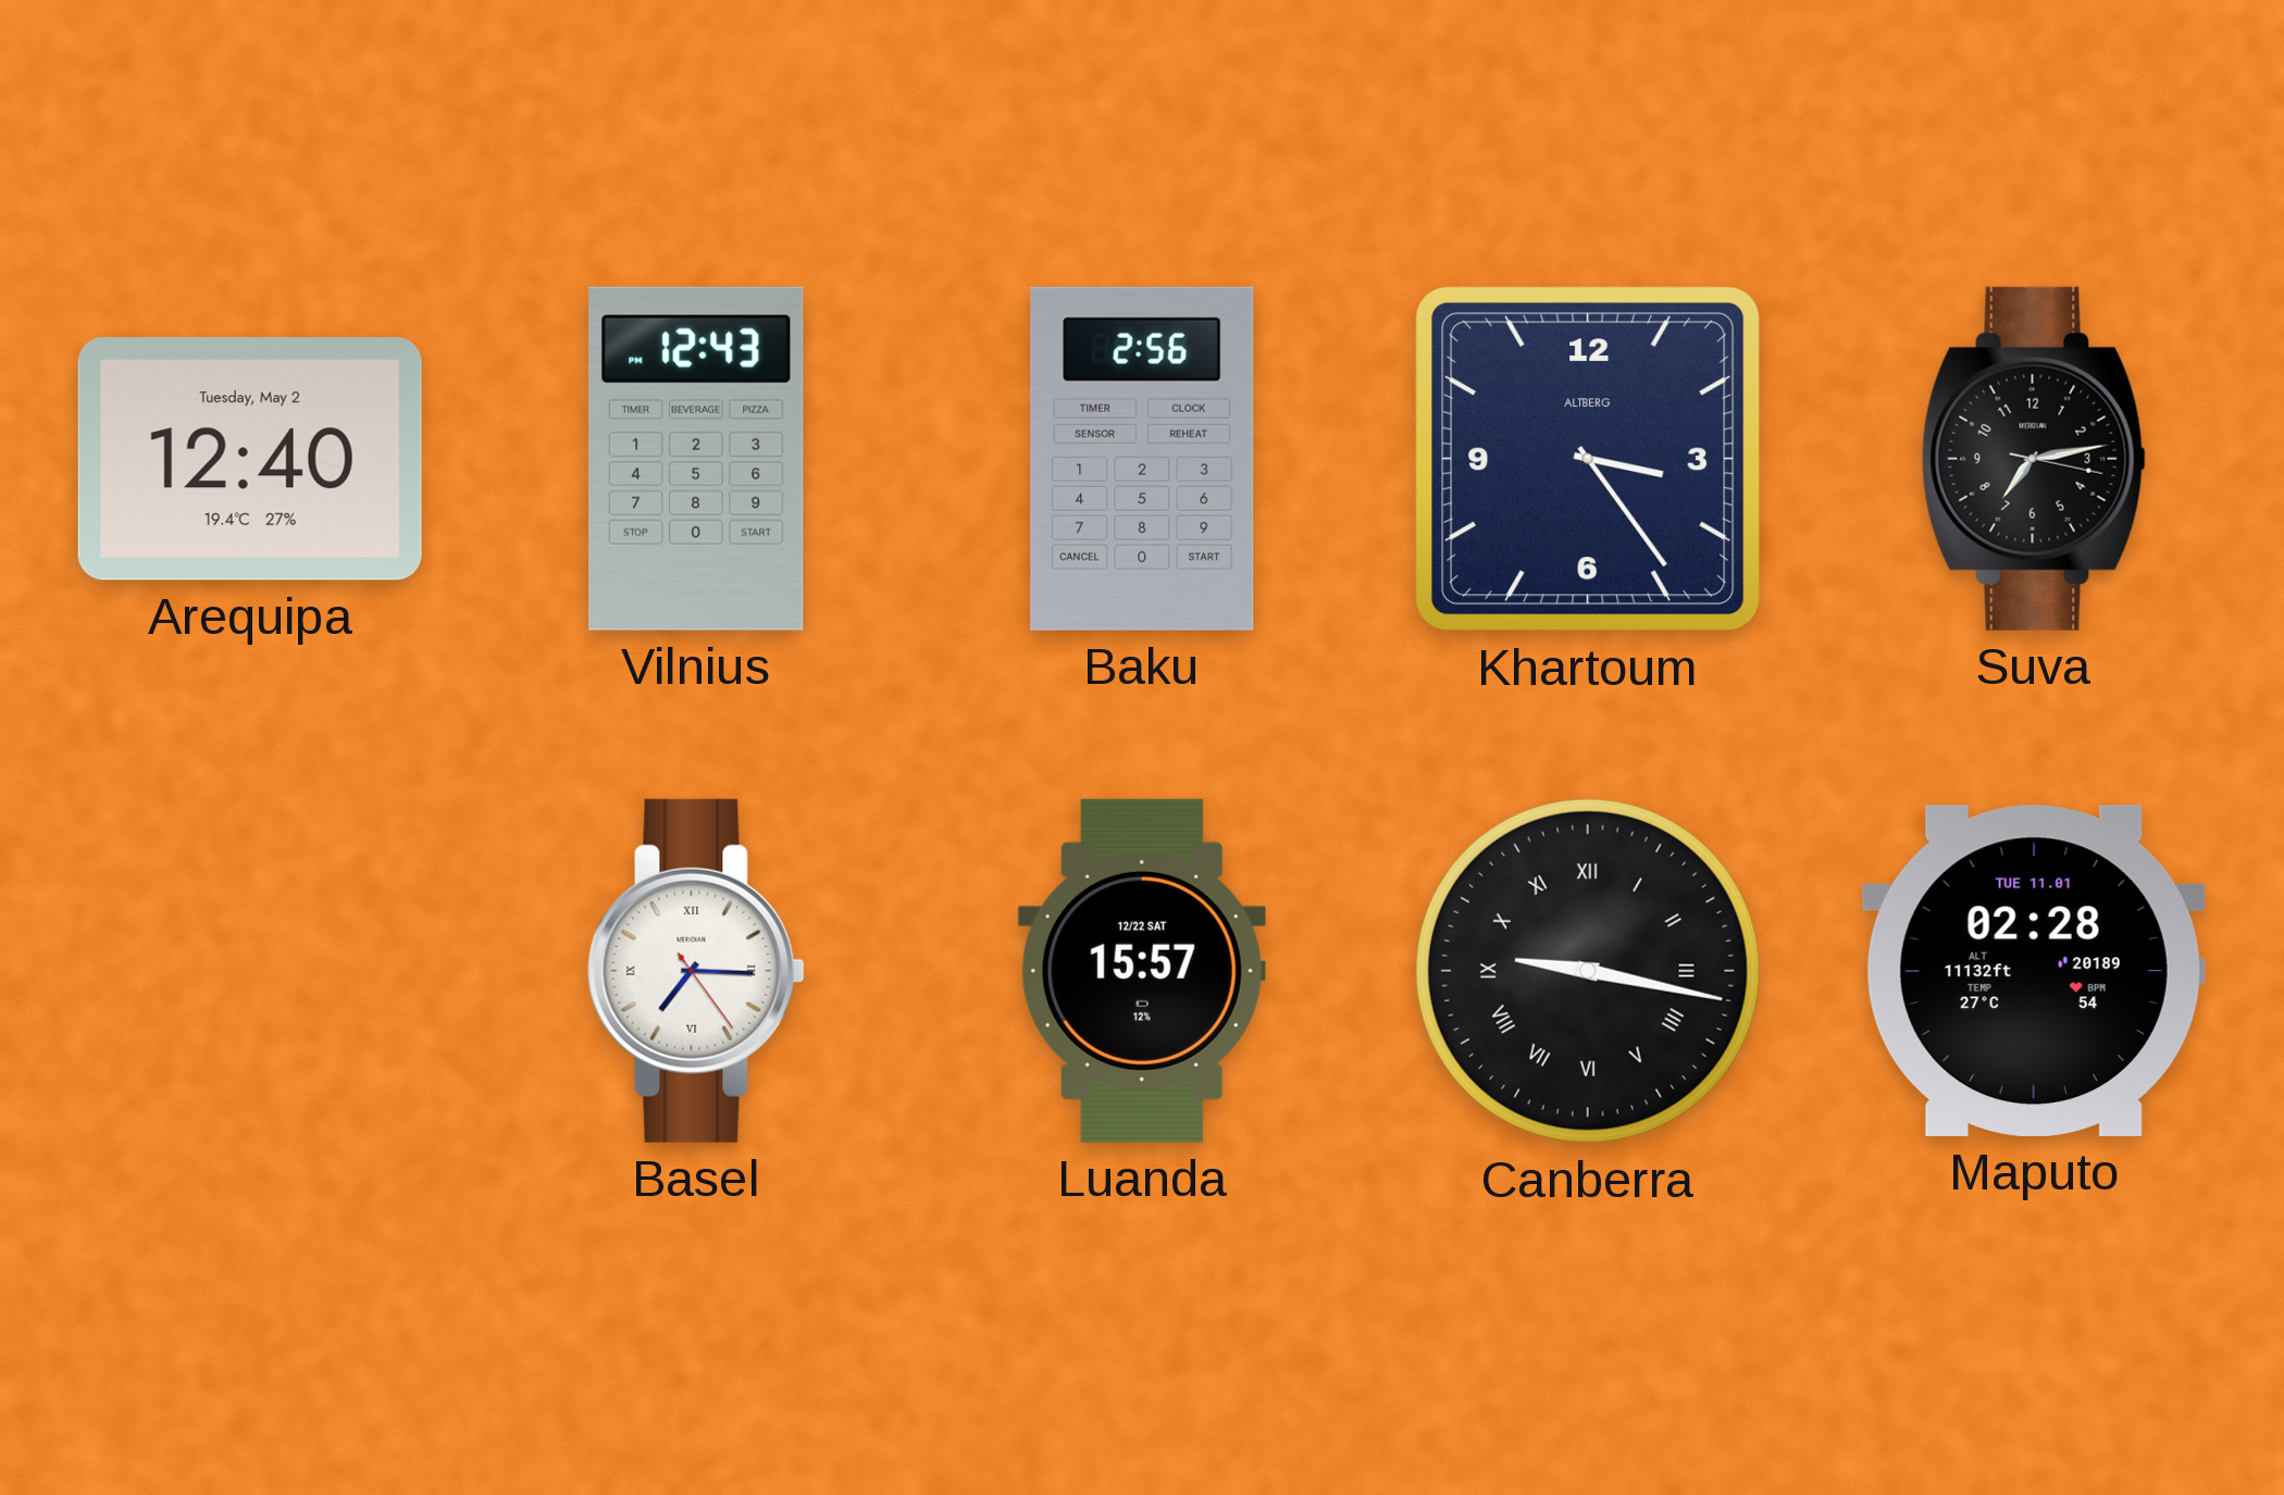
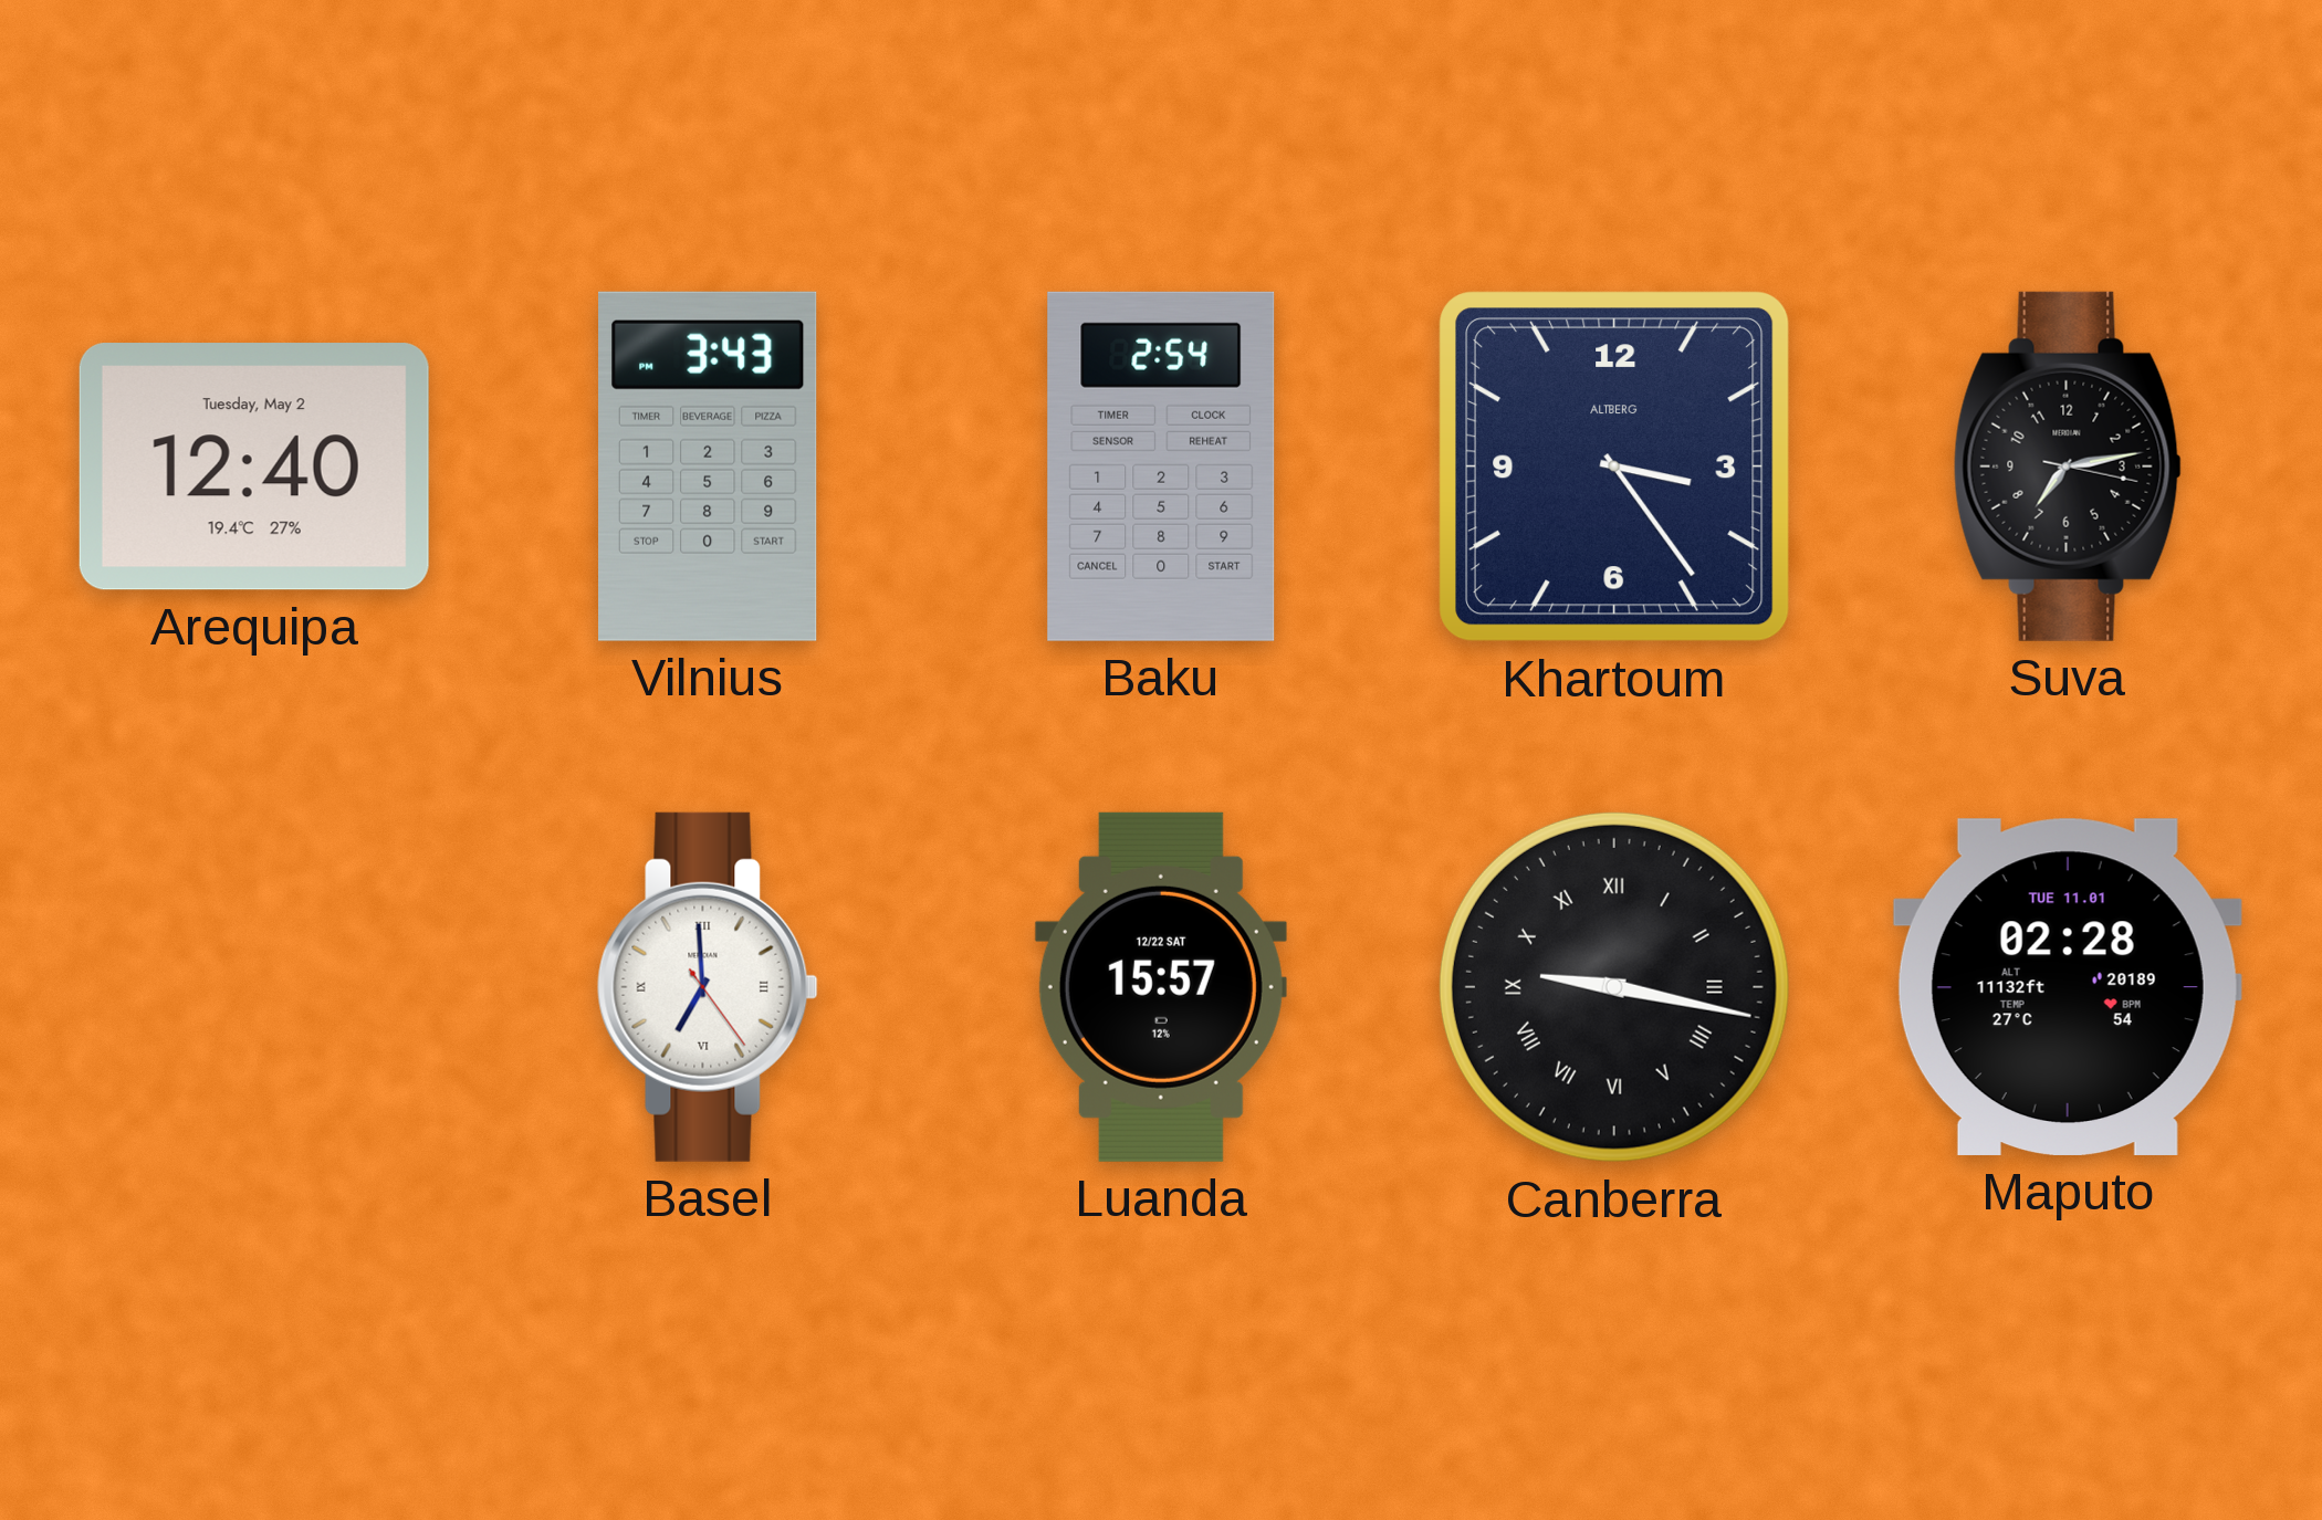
Vilnius: 12:43 -> 3:43 (709, 467)
Baku: 2:56 -> 2:54 (1161, 467)
Basel: 7:15 -> 6:59 (708, 987)
